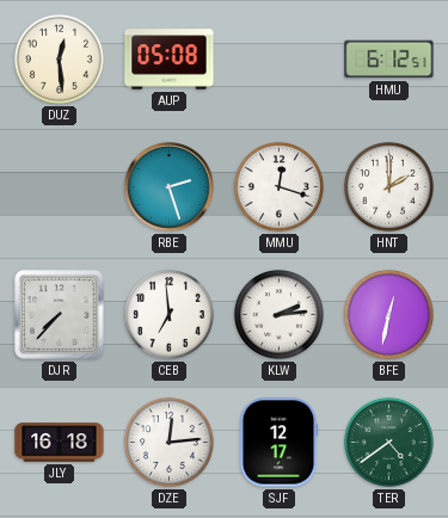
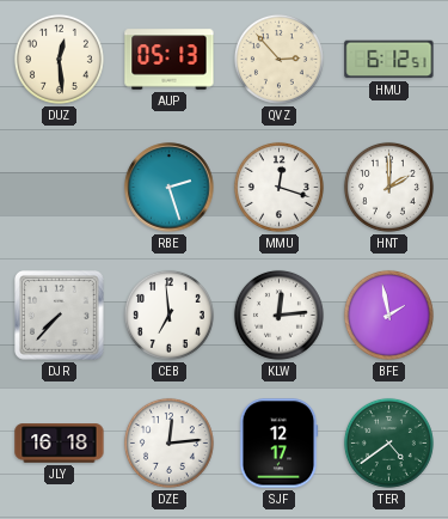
AUP: 05:08 -> 05:13 (170, 60)
QVZ: none -> 2:53 (278, 59)
KLW: 2:14 -> 12:14 (278, 315)
BFE: 12:32 -> 1:58 (388, 315)
